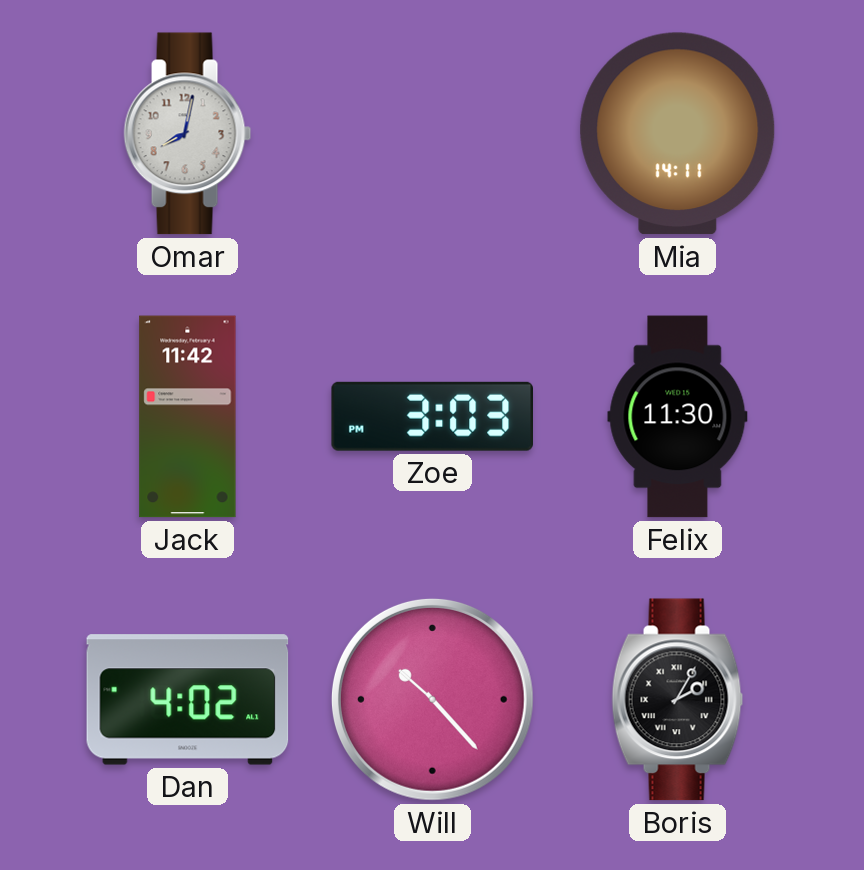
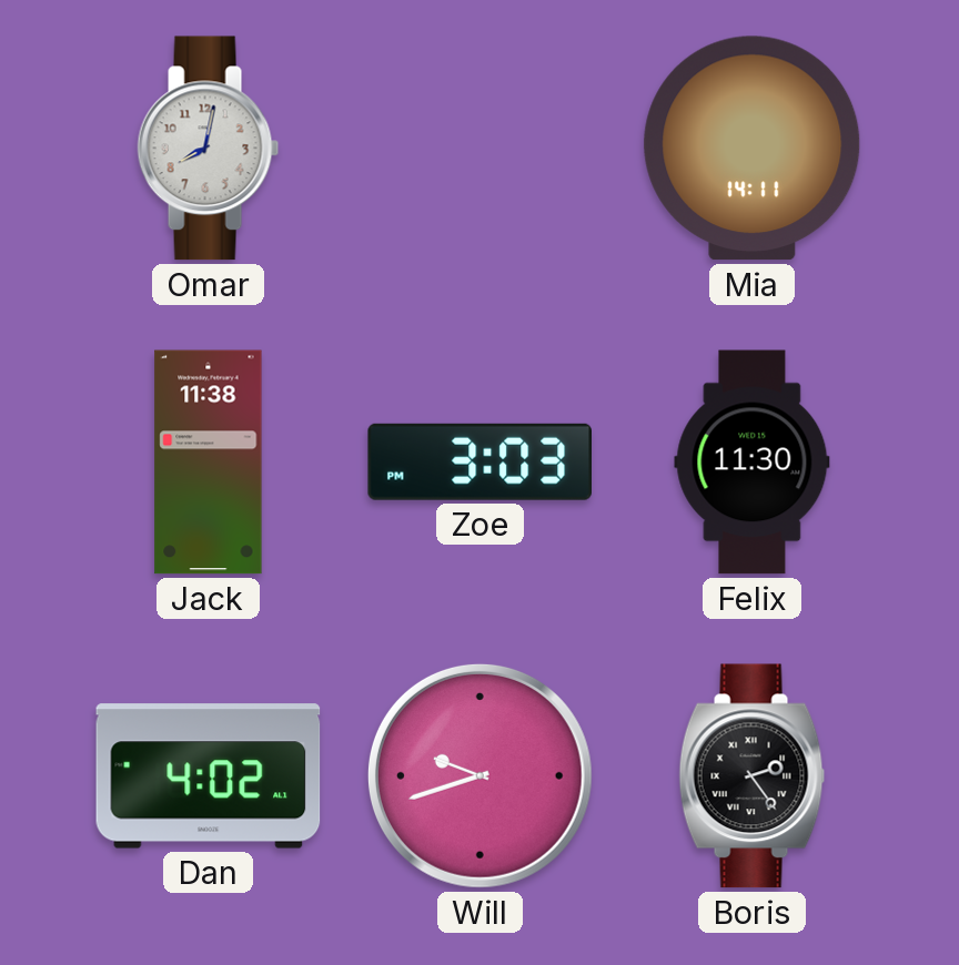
Jack: 11:42 -> 11:38 (209, 463)
Will: 10:23 -> 9:42 (479, 775)
Boris: 2:05 -> 2:24 (753, 776)
